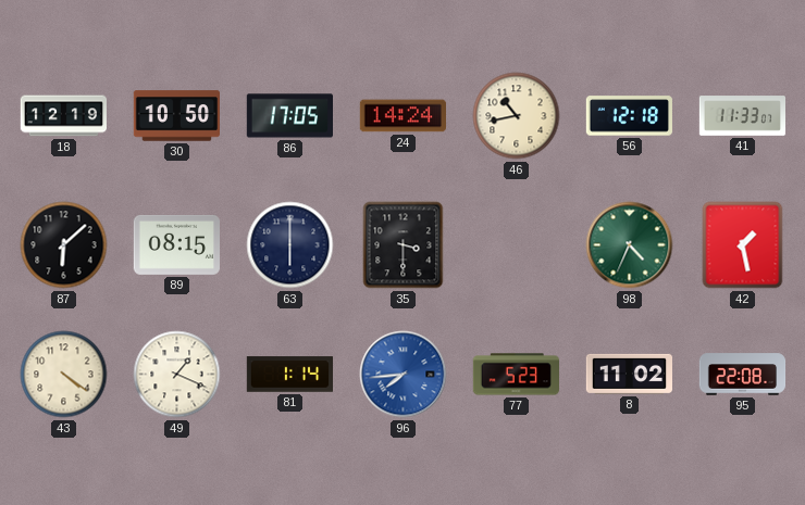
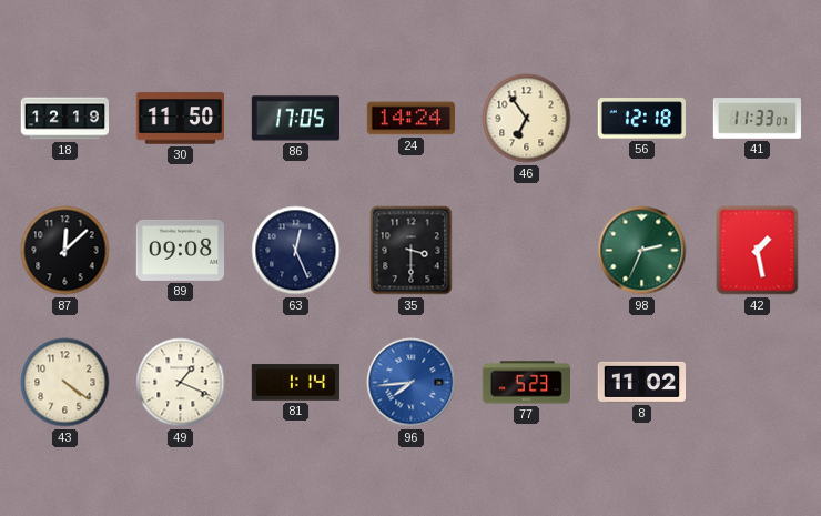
30: 10:50 -> 11:50 (180, 119)
46: 10:43 -> 6:54 (527, 119)
87: 6:08 -> 12:08 (65, 251)
89: 08:15 -> 09:08 (180, 250)
63: 6:00 -> 12:26 (296, 251)
98: 4:34 -> 2:34 (642, 251)
95: 22:08 -> none (743, 375)
